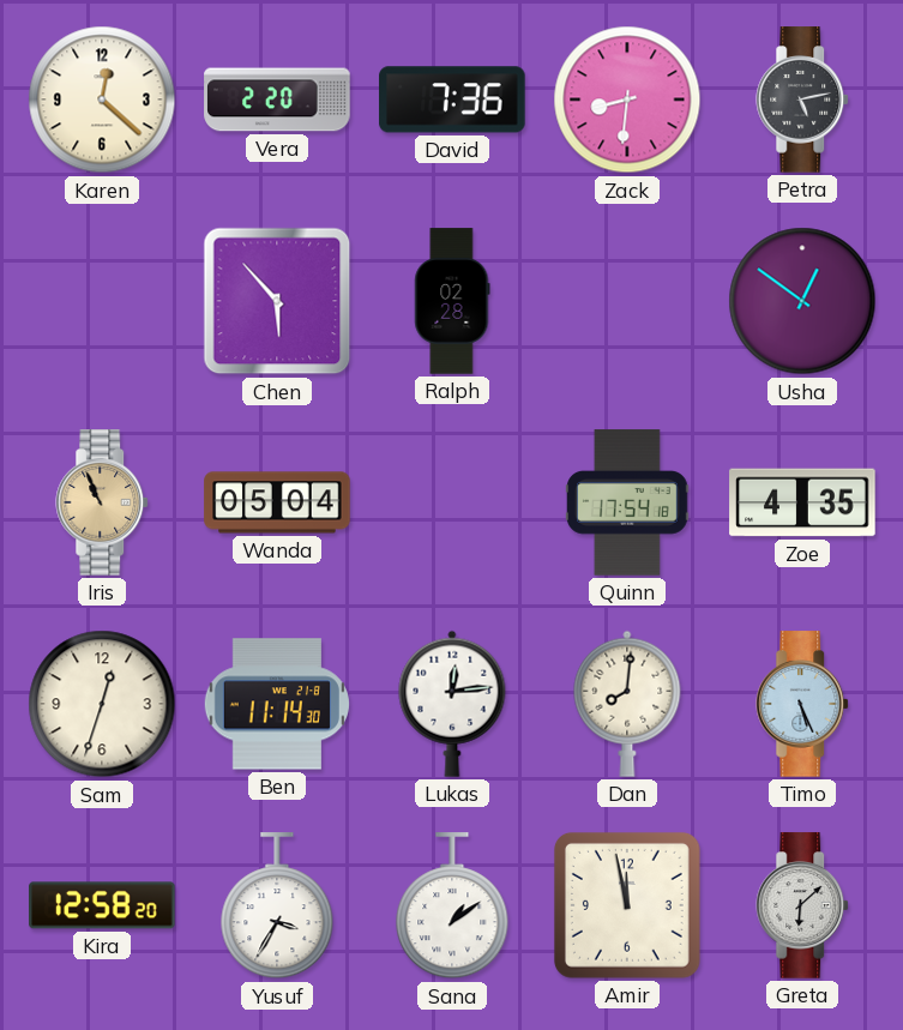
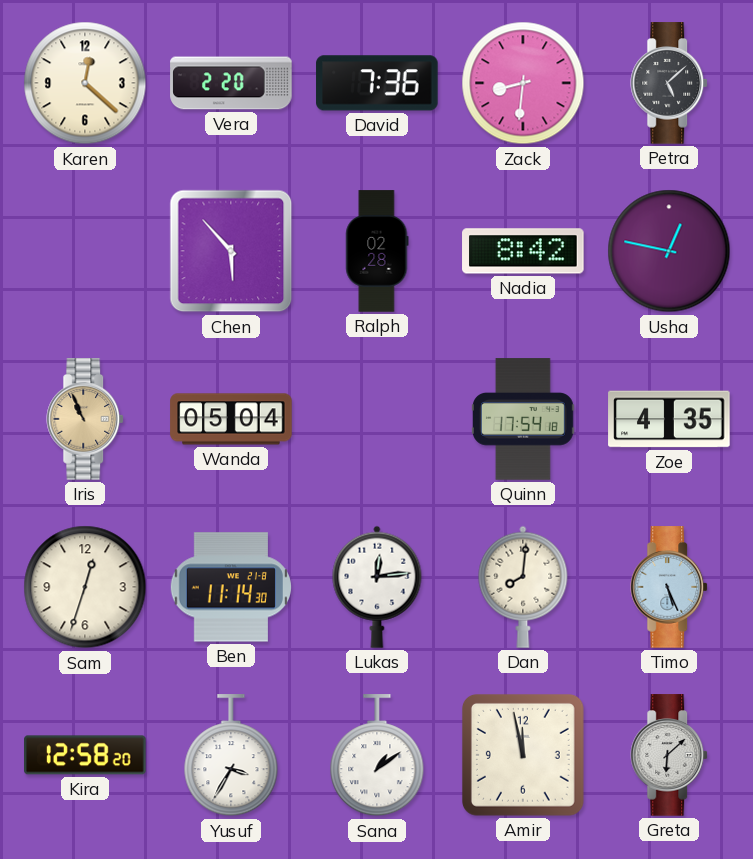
Petra: 5:13 -> 5:08 (670, 83)
Nadia: none -> 8:42 (523, 251)
Usha: 12:51 -> 12:47 (669, 251)
